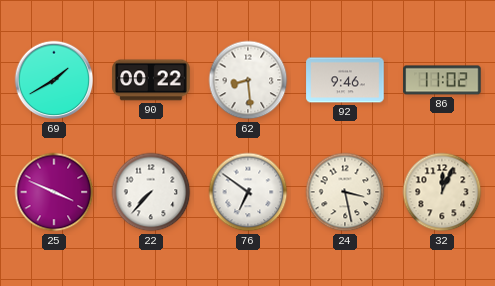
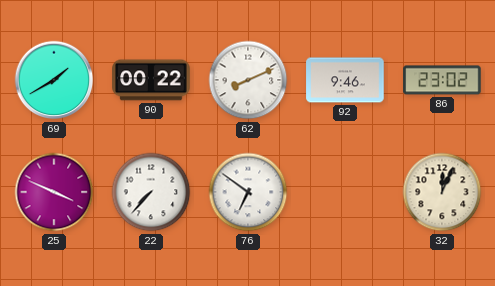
62: 8:29 -> 8:11 (248, 80)
86: 11:02 -> 23:02 (442, 80)
24: 3:28 -> none (345, 192)
